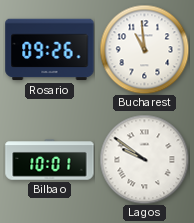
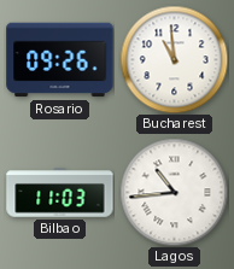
Bilbao: 10:01 -> 11:03 (60, 193)
Lagos: 9:51 -> 10:44 (174, 192)
